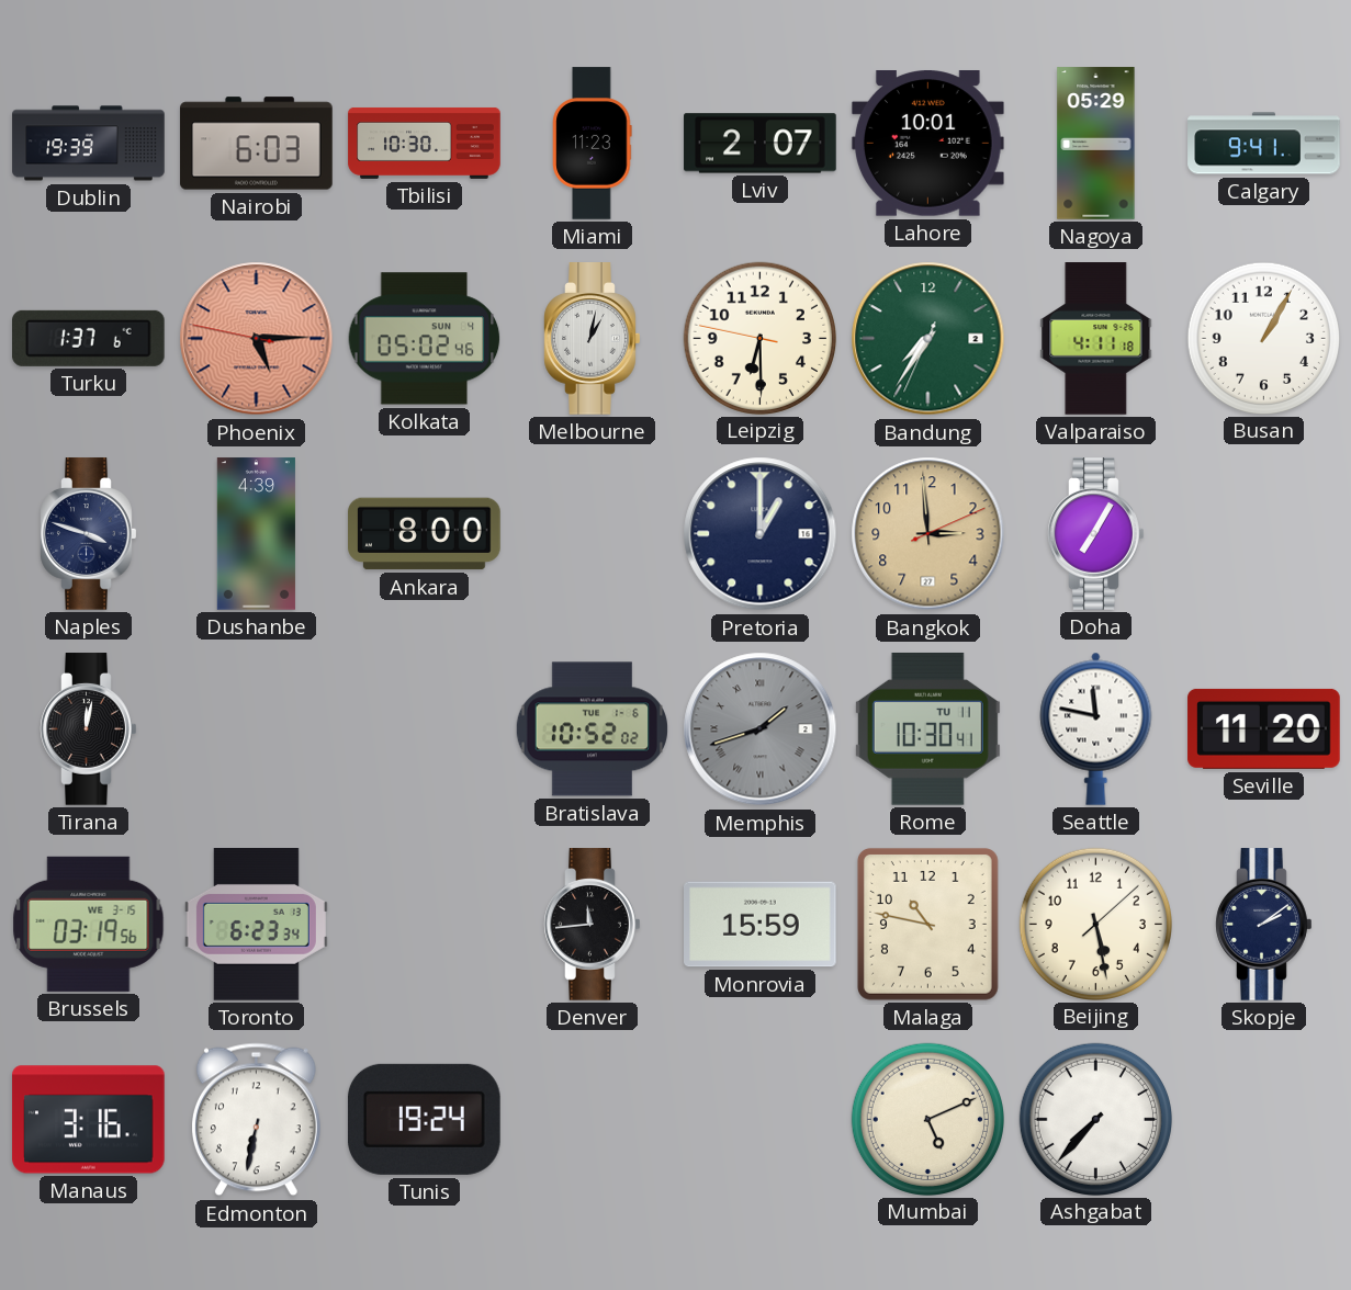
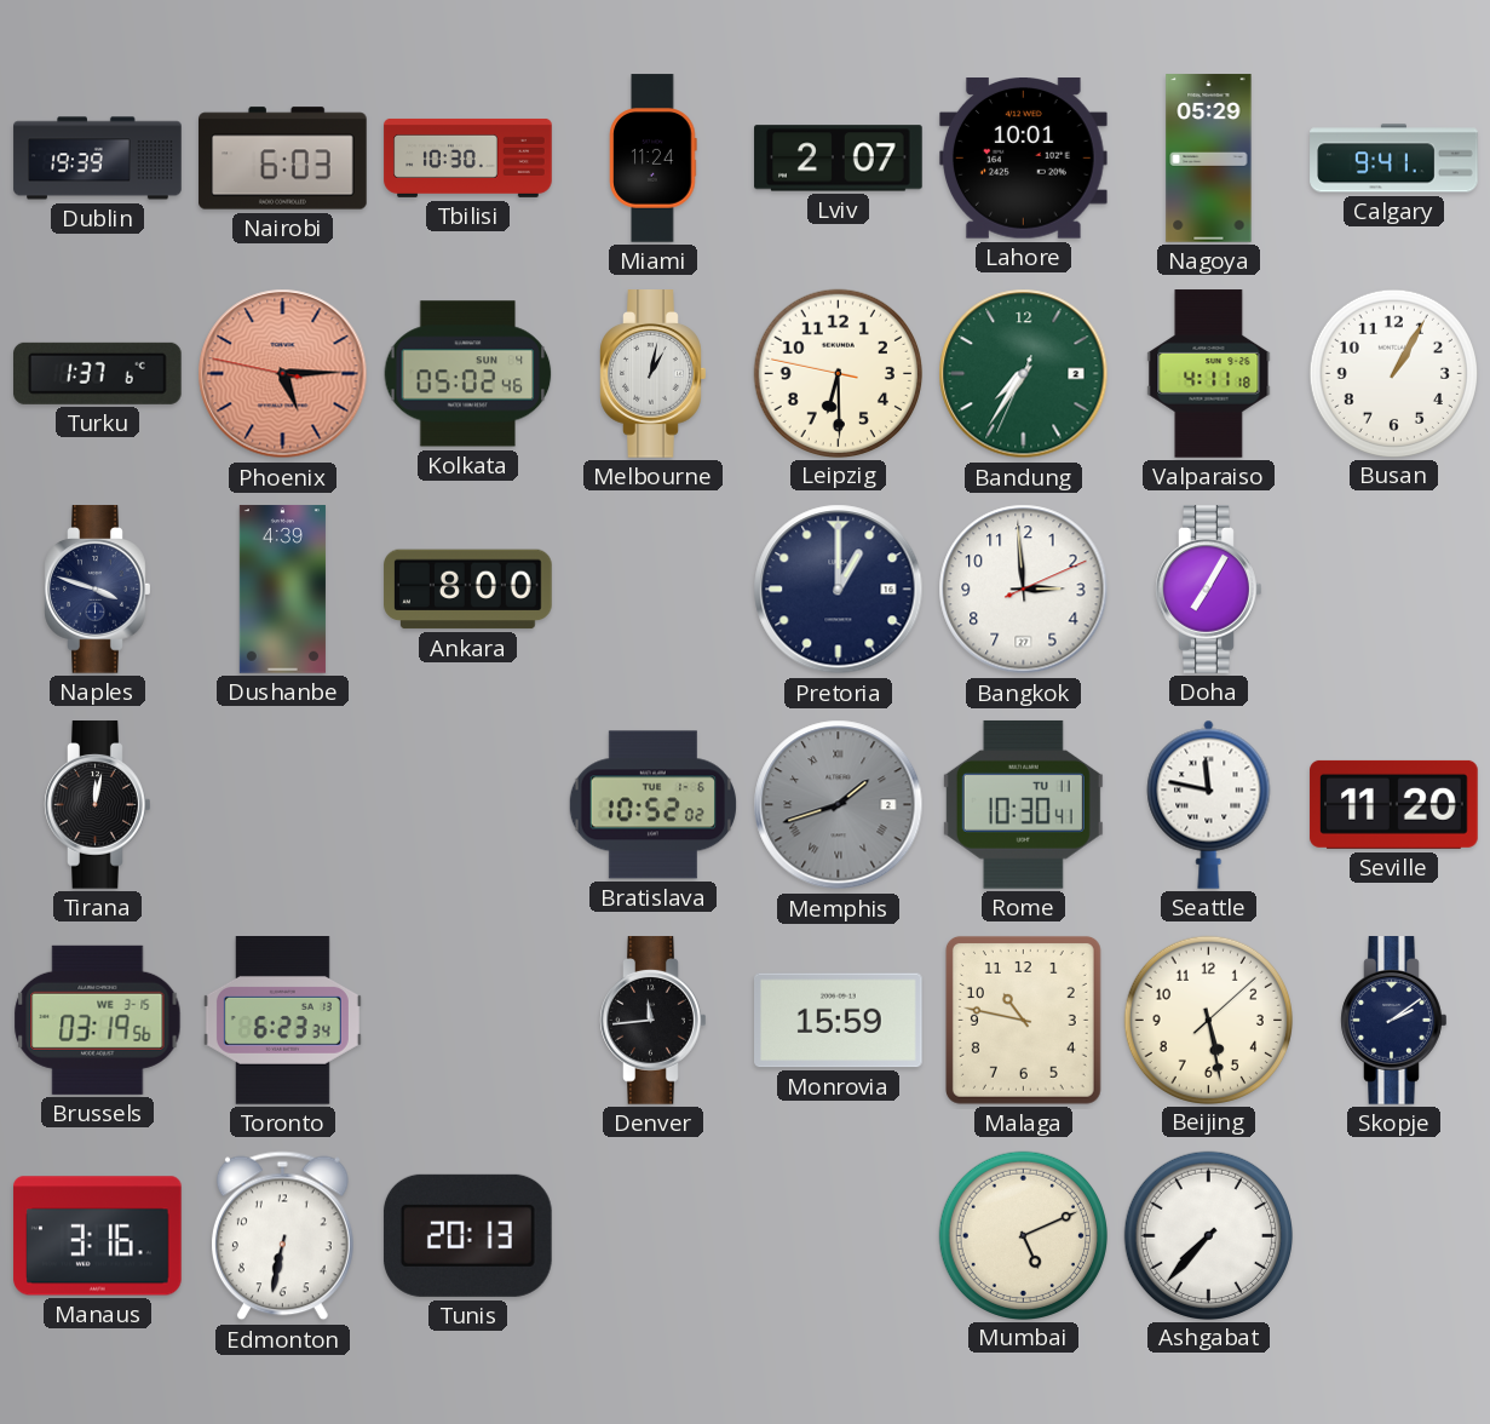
Miami: 11:23 -> 11:24 (654, 159)
Bangkok dial: champagne -> white (1024, 590)
Tunis: 19:24 -> 20:13 (467, 1235)
